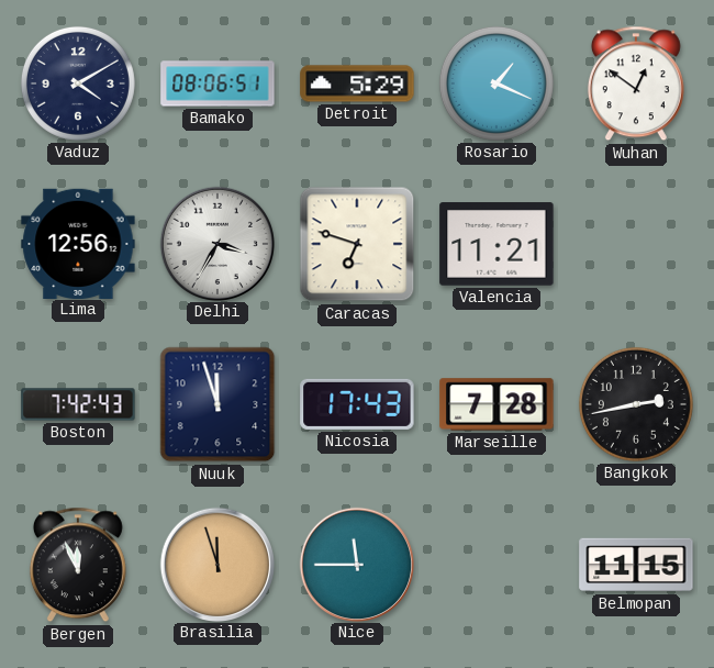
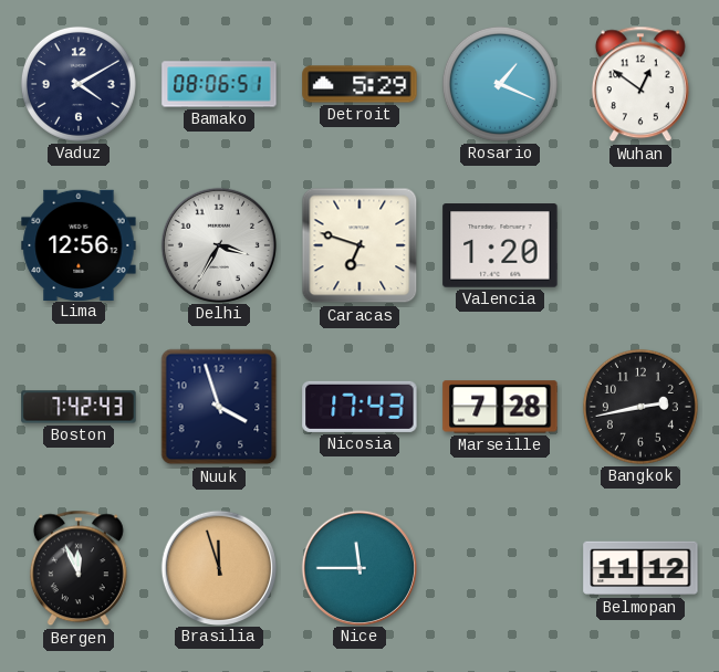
Valencia: 11:21 -> 1:20 (500, 245)
Nuuk: 11:57 -> 3:57 (219, 407)
Belmopan: 11:15 -> 11:12 (640, 568)
